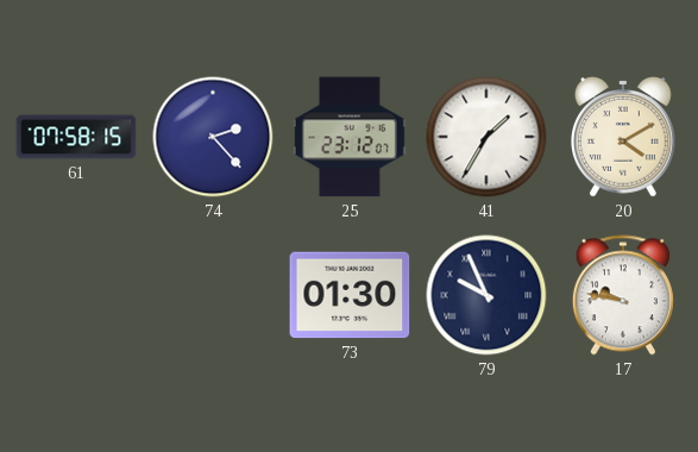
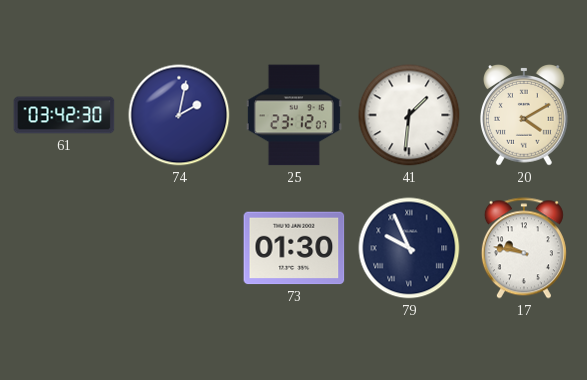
61: 07:58 -> 03:42 (64, 115)
74: 2:23 -> 2:02 (179, 115)
41: 1:35 -> 1:31 (409, 115)
